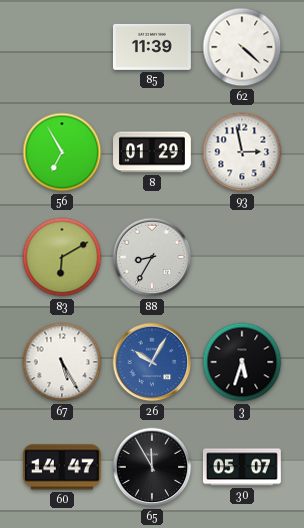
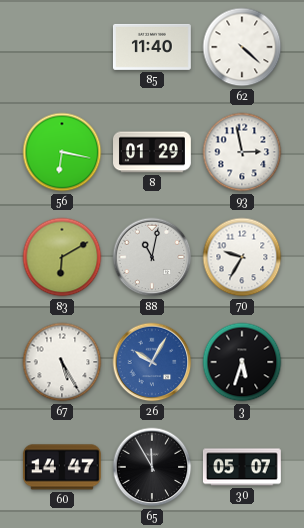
85: 11:39 -> 11:40 (152, 47)
56: 6:55 -> 6:17 (62, 152)
88: 8:35 -> 11:02 (152, 257)
70: none -> 9:35 (242, 257)
